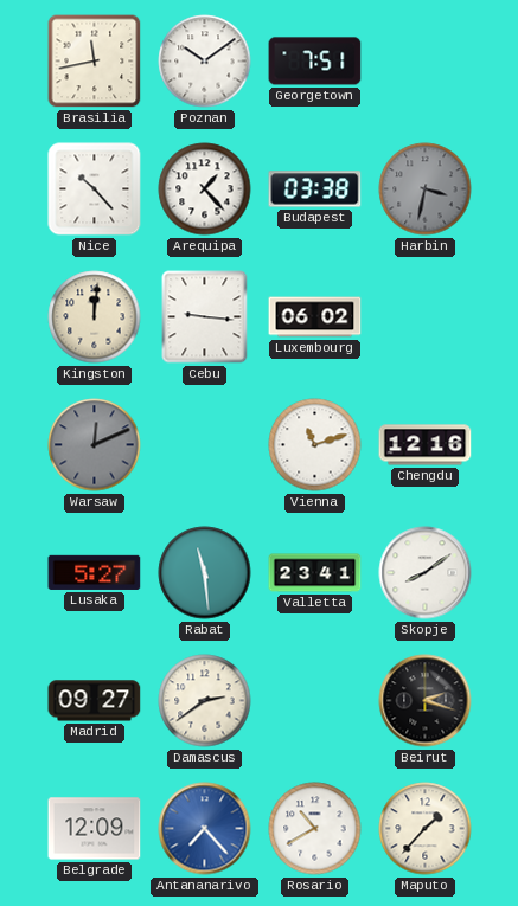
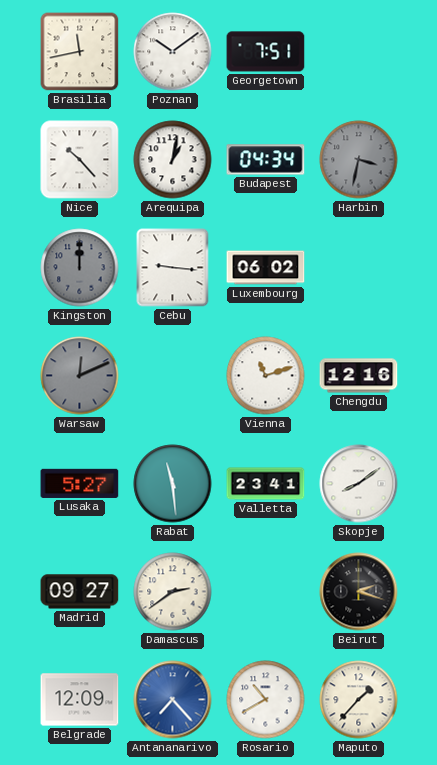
Arequipa: 1:23 -> 1:02 (173, 160)
Budapest: 03:38 -> 04:34 (266, 160)
Kingston: 12:01 -> 12:00 (80, 268)
Kingston dial: cream -> grey (80, 268)
